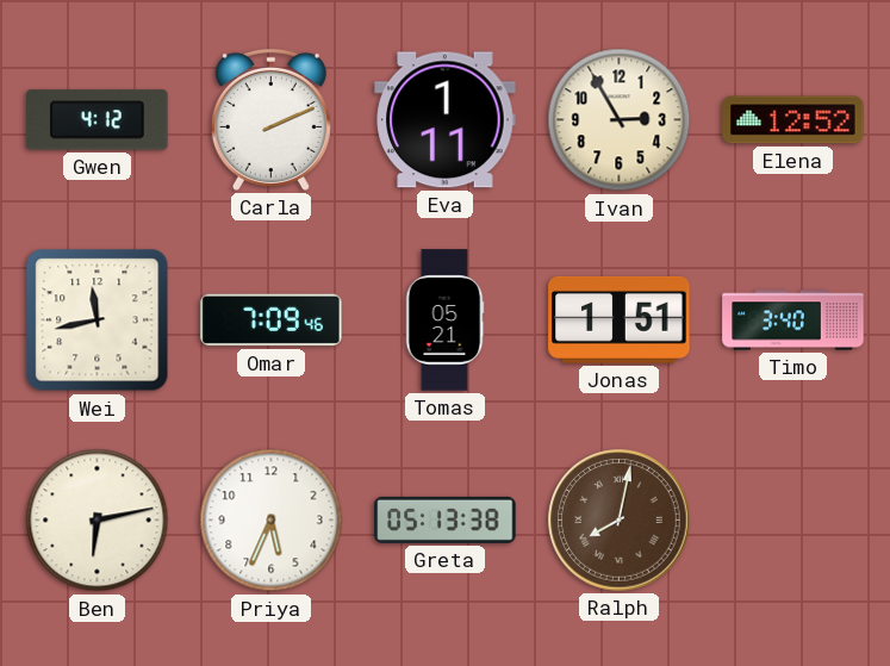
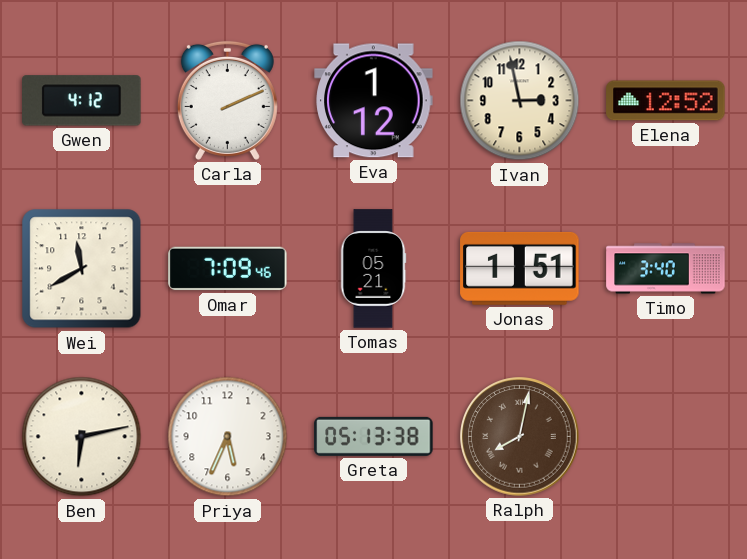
Eva: 1:11 -> 1:12 (374, 101)
Ivan: 2:55 -> 2:58 (520, 101)
Wei: 11:43 -> 11:40 (82, 269)
